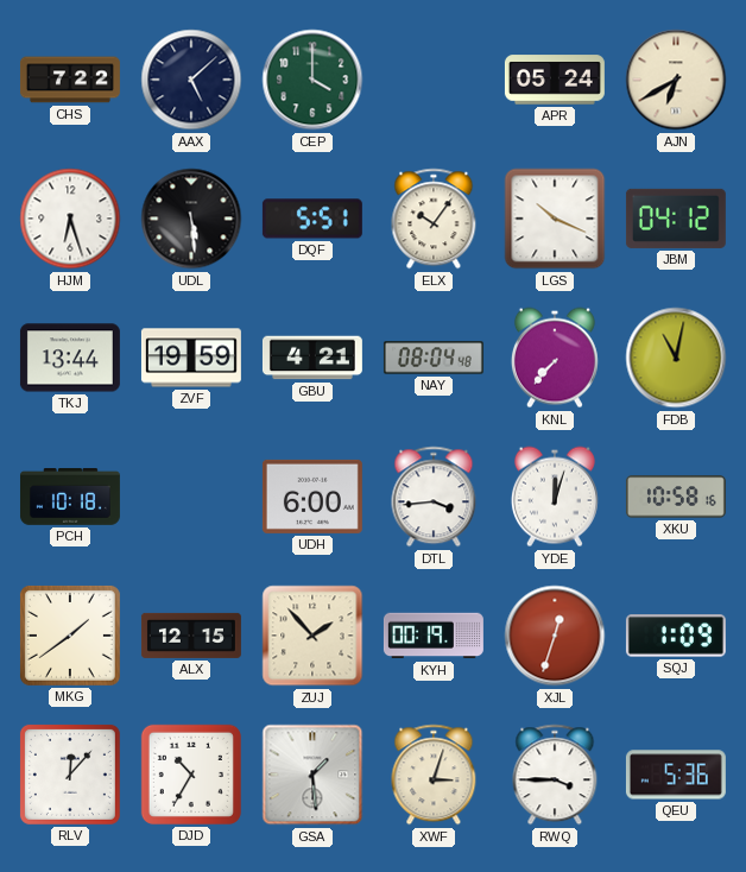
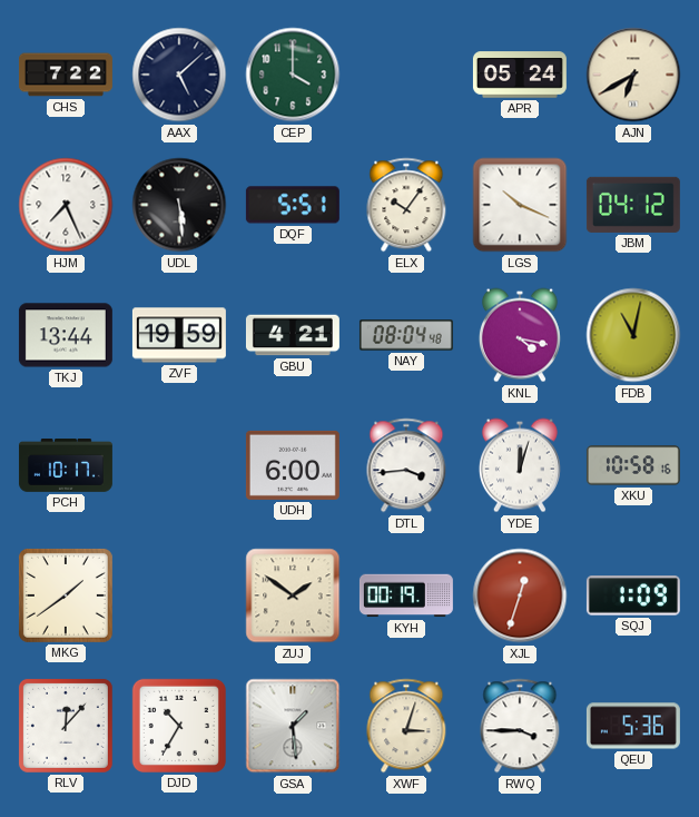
HJM: 6:27 -> 7:26 (66, 205)
KNL: 7:37 -> 4:17 (520, 335)
PCH: 10:18 -> 10:17 (66, 465)
ALX: 12:15 -> none (191, 636)
ZUJ: 1:53 -> 1:51 (293, 595)
